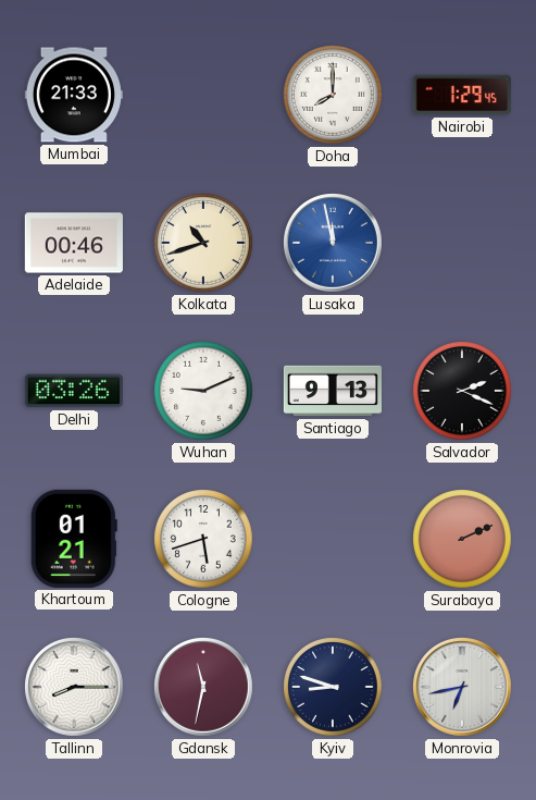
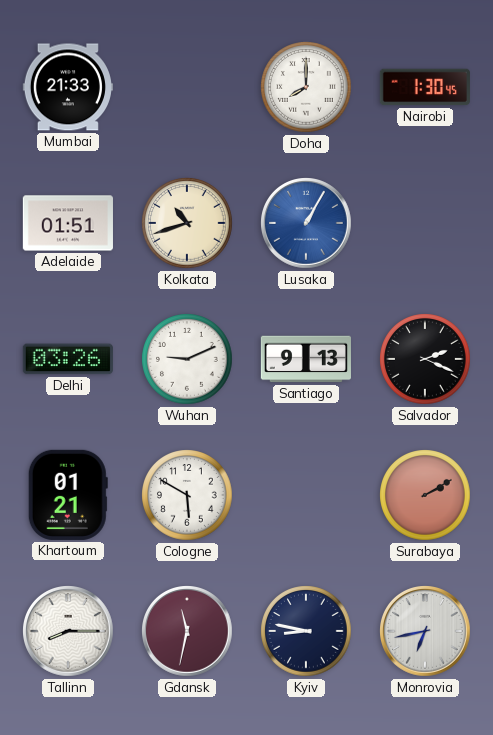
Nairobi: 1:29 -> 1:30 (425, 87)
Adelaide: 00:46 -> 01:51 (68, 223)
Lusaka: 11:58 -> 1:05 (307, 224)
Cologne: 5:42 -> 5:50 (187, 495)
Surabaya: 2:11 -> 2:10 (425, 495)
Kyiv: 8:48 -> 8:47 (306, 631)
